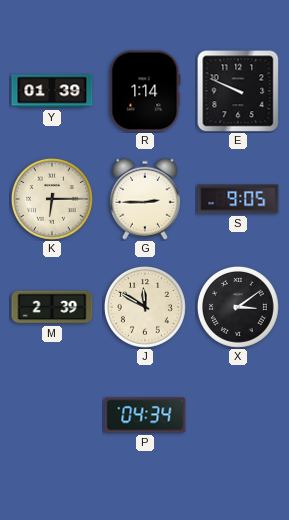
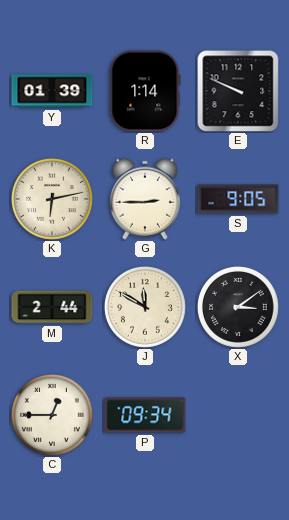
K: 6:15 -> 6:13 (52, 199)
M: 2:39 -> 2:44 (52, 307)
C: none -> 12:45 (52, 415)
P: 04:34 -> 09:34 (145, 415)
